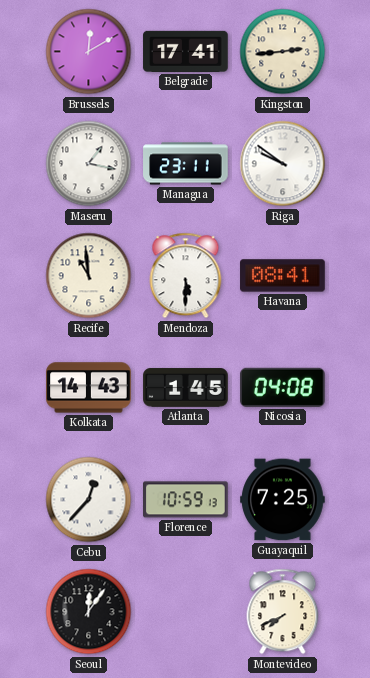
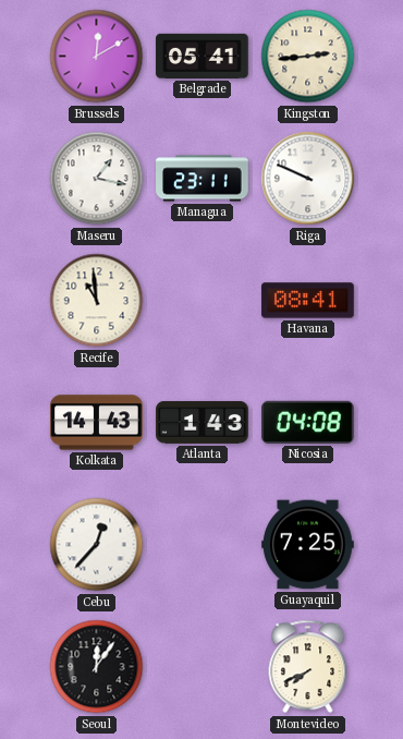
Belgrade: 17:41 -> 05:41 (203, 56)
Riga: 9:51 -> 9:49 (308, 179)
Mendoza: 5:30 -> none (186, 276)
Atlanta: 1:45 -> 1:43 (203, 423)
Florence: 10:59 -> none (186, 500)
